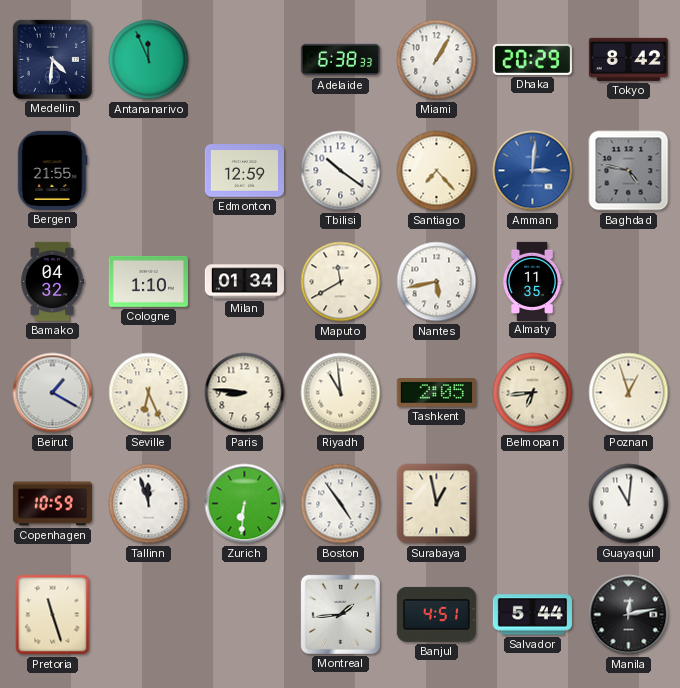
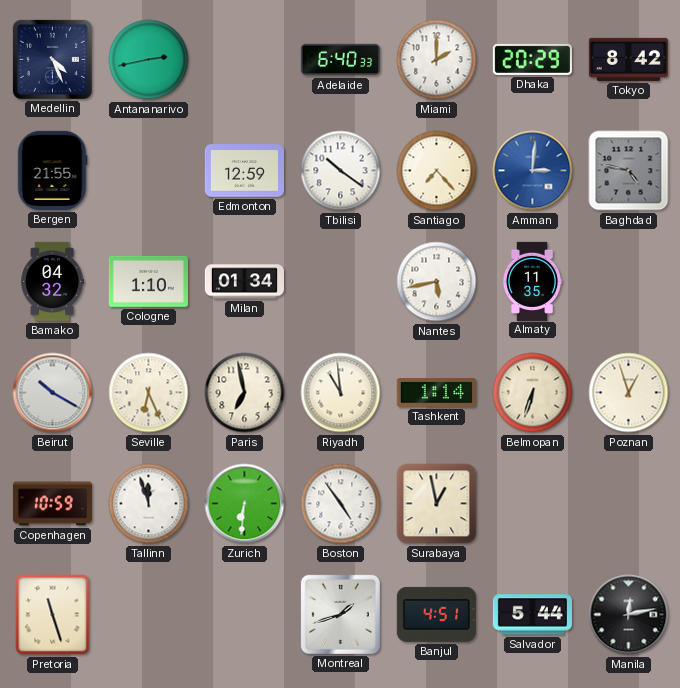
Medellin: 4:31 -> 4:26 (52, 59)
Antananarivo: 11:56 -> 2:43 (149, 60)
Adelaide: 6:38 -> 6:40 (340, 60)
Miami: 1:05 -> 2:00 (437, 60)
Maputo: 11:40 -> none (341, 282)
Beirut: 1:20 -> 10:20 (53, 393)
Paris: 8:46 -> 6:58 (245, 393)
Tashkent: 2:05 -> 1:14 (436, 393)
Belmopan: 6:44 -> 6:33 (533, 393)
Guayaquil: 11:01 -> none (629, 504)
Montreal: 1:44 -> 1:42 (340, 614)
